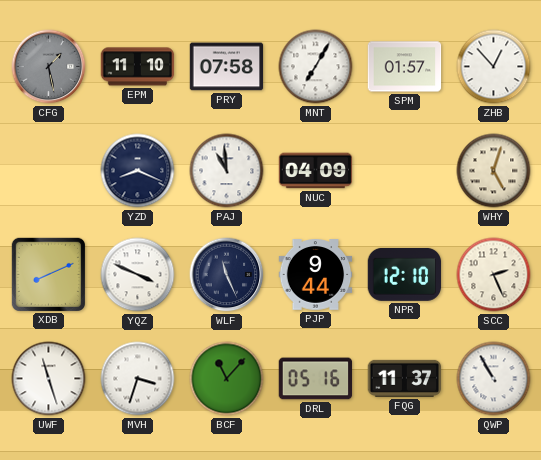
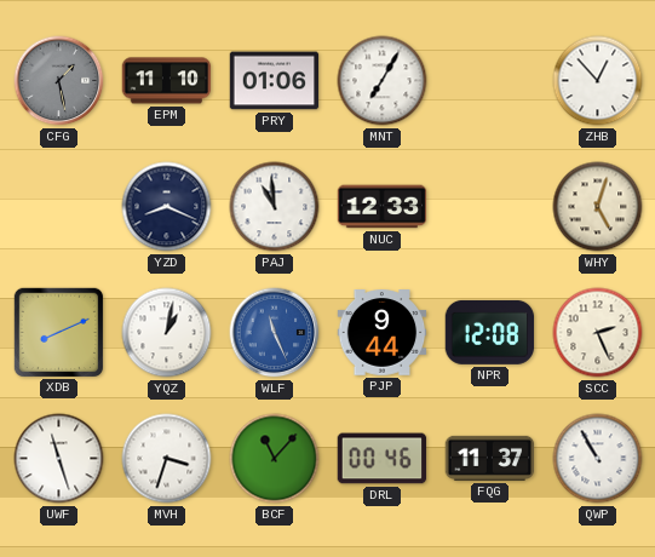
PRY: 07:58 -> 01:06 (275, 81)
SPM: 01:57 -> none (405, 67)
NUC: 04:09 -> 12:33 (383, 207)
YQZ: 3:49 -> 1:02 (167, 333)
WLF dial: navy -> blue (275, 333)
NPR: 12:10 -> 12:08 (490, 332)
DRL: 05:16 -> 00:46 (383, 459)
